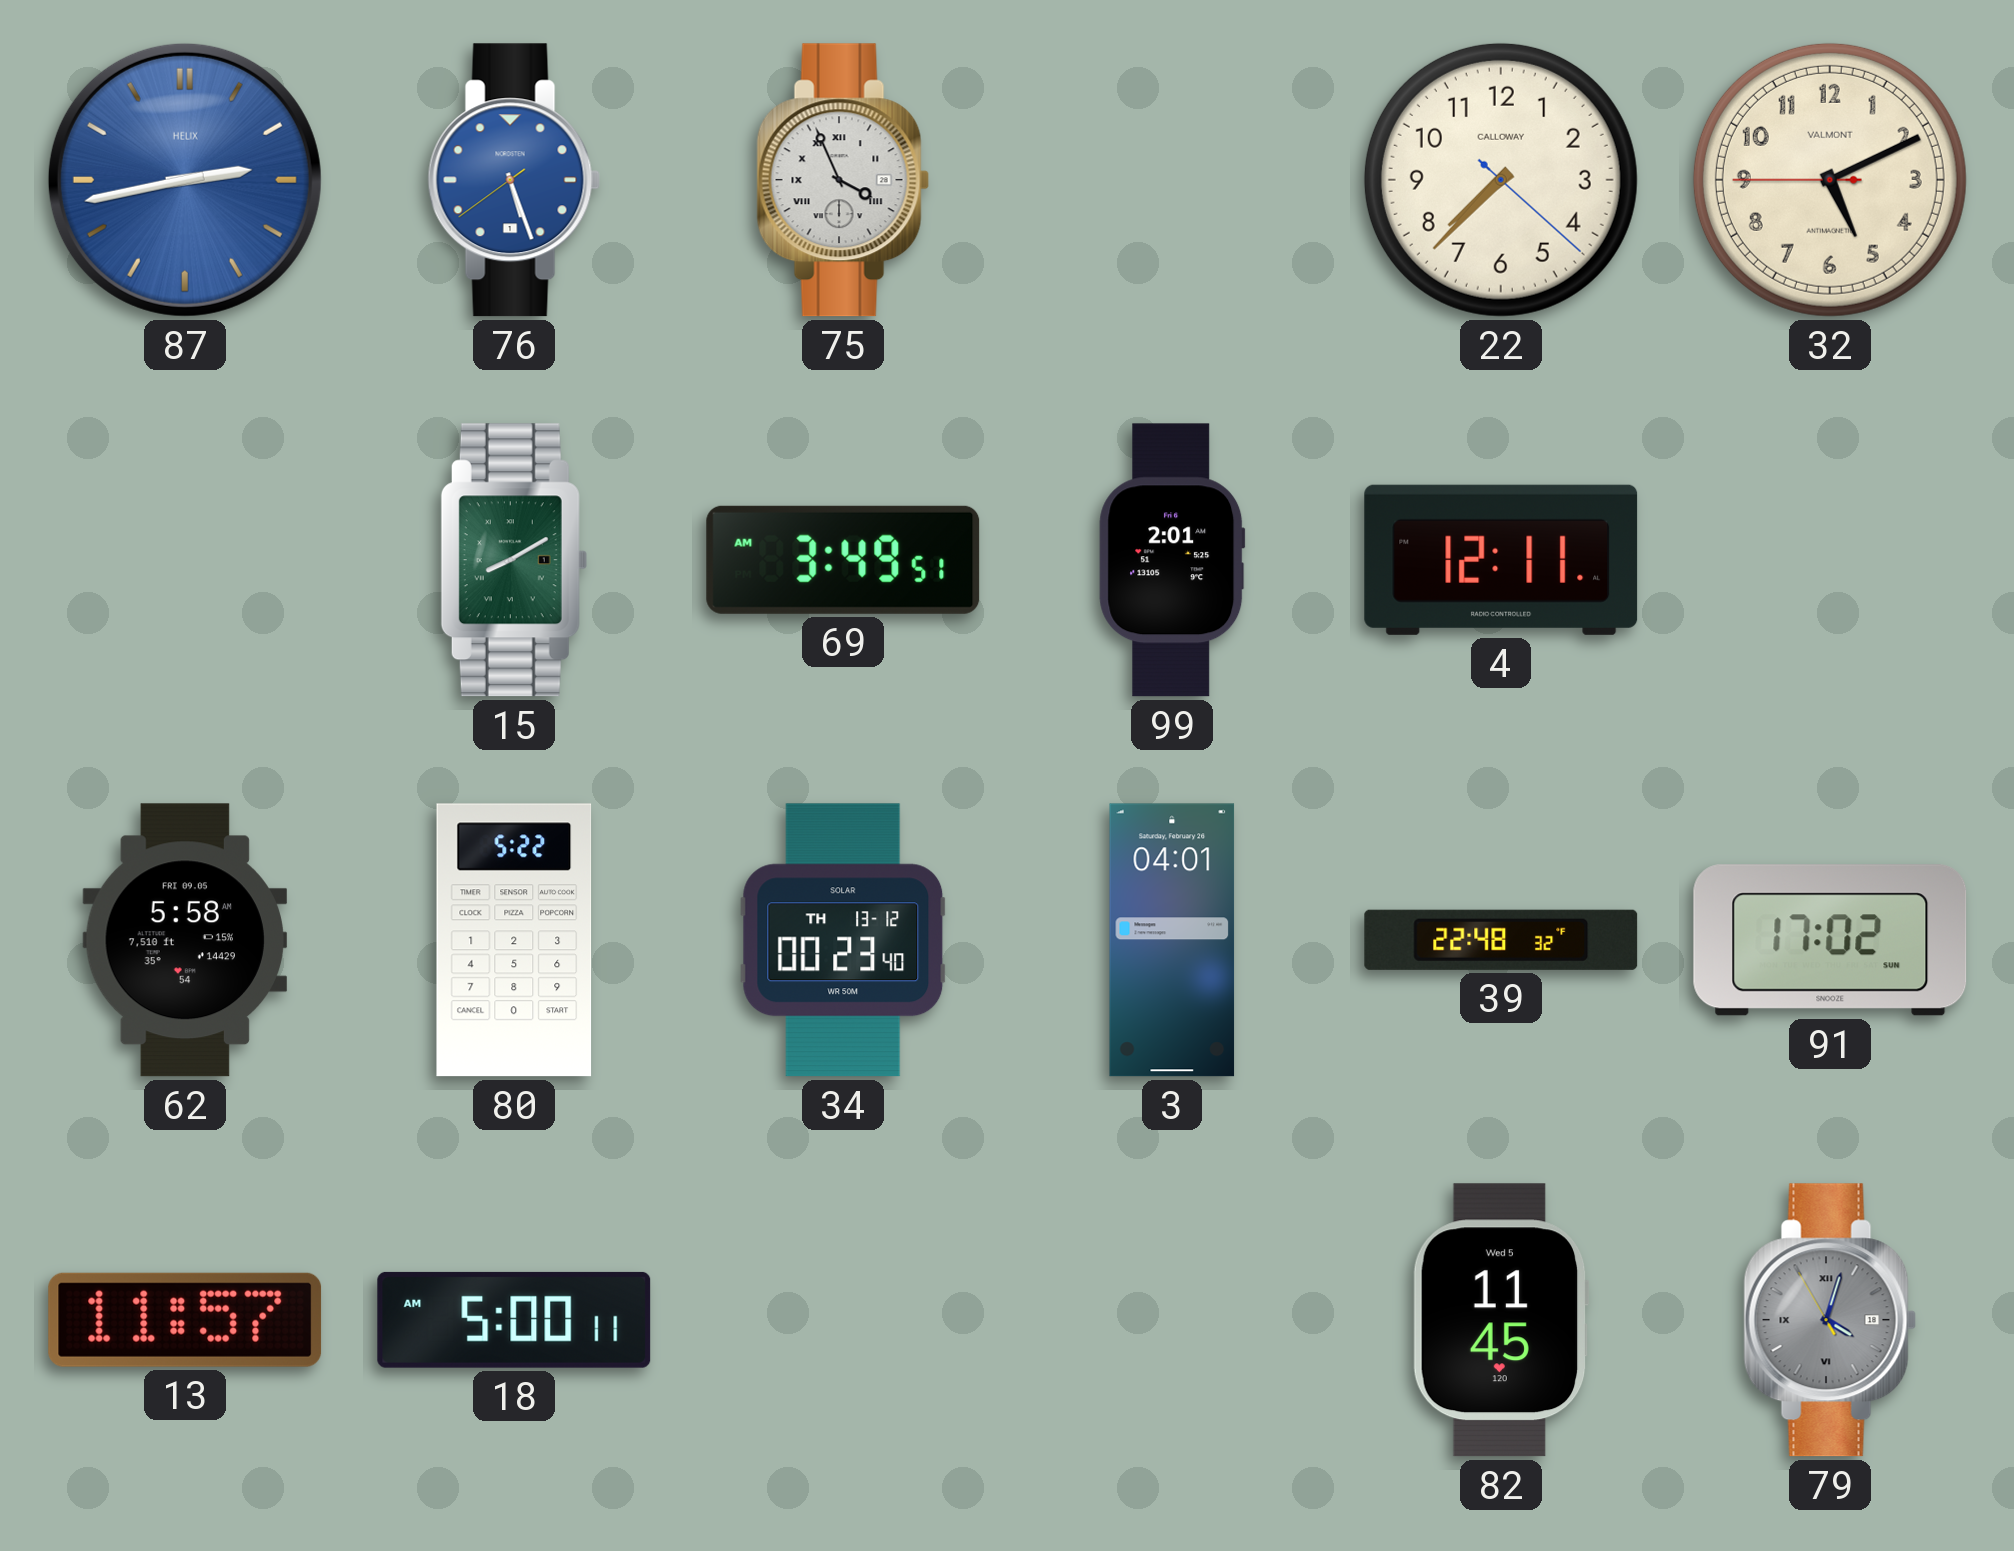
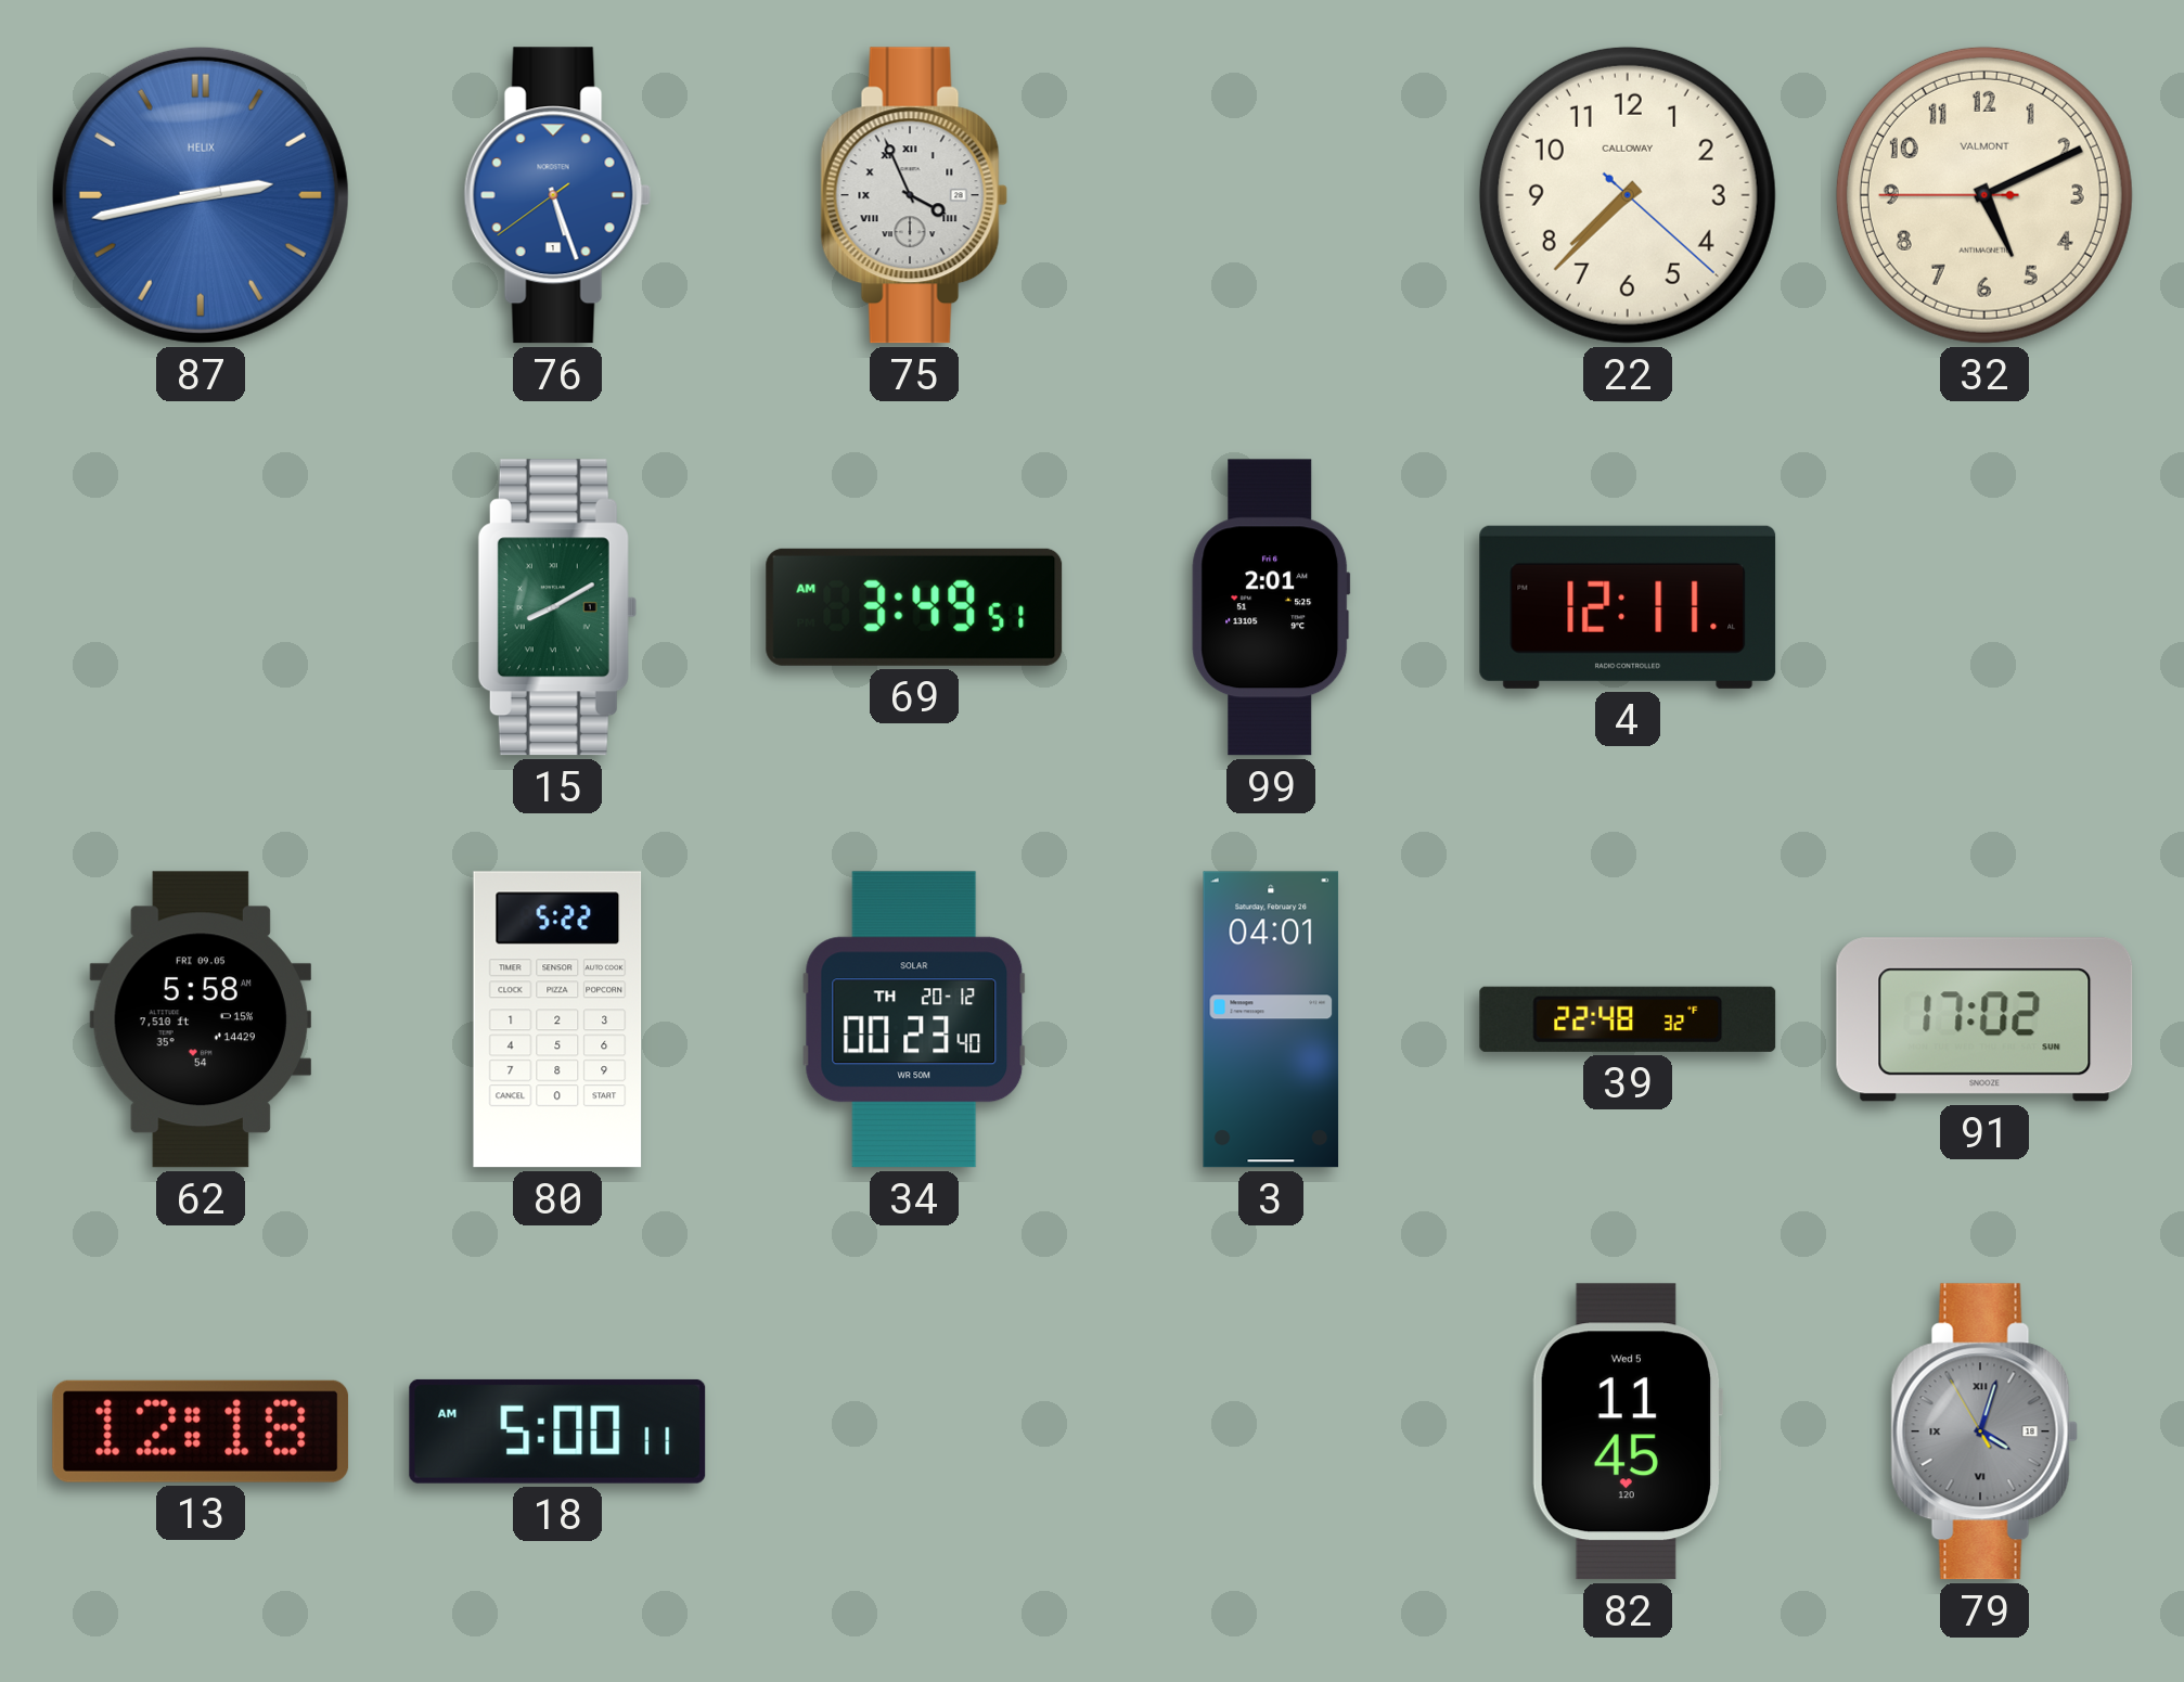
34 date: TH 13-12 -> TH 20-12 (914, 1019)
13: 11:57 -> 12:18 (201, 1431)
